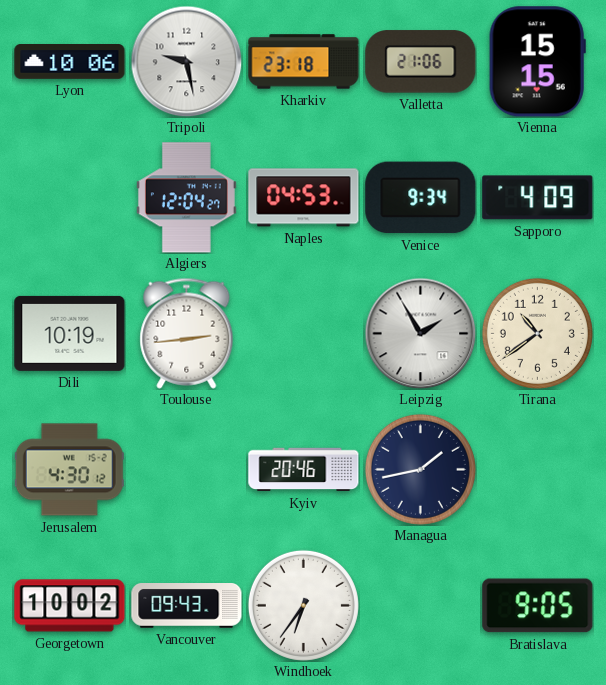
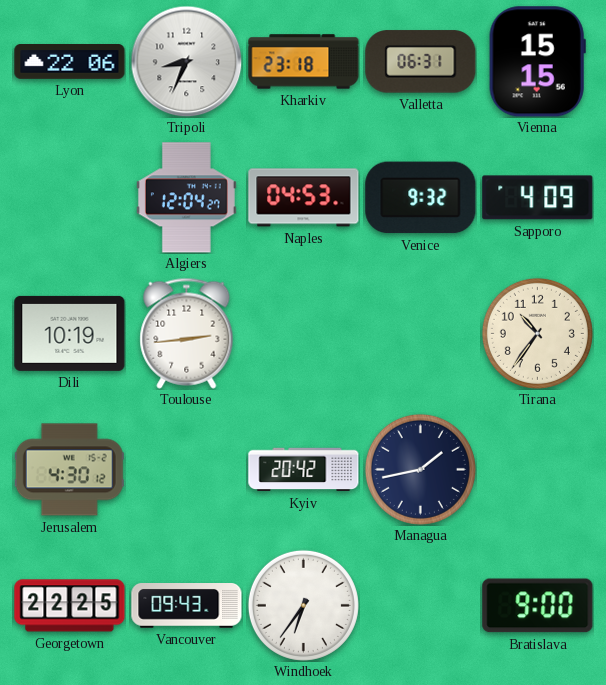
Lyon: 10:06 -> 22:06 (70, 62)
Tripoli: 9:28 -> 8:34 (186, 61)
Valletta: 21:06 -> 06:31 (421, 62)
Venice: 9:34 -> 9:32 (421, 198)
Leipzig: 1:55 -> none (420, 333)
Tirana: 10:39 -> 10:36 (537, 333)
Kyiv: 20:46 -> 20:42 (304, 470)
Georgetown: 10:02 -> 22:25 (70, 606)
Bratislava: 9:05 -> 9:00 (538, 606)
